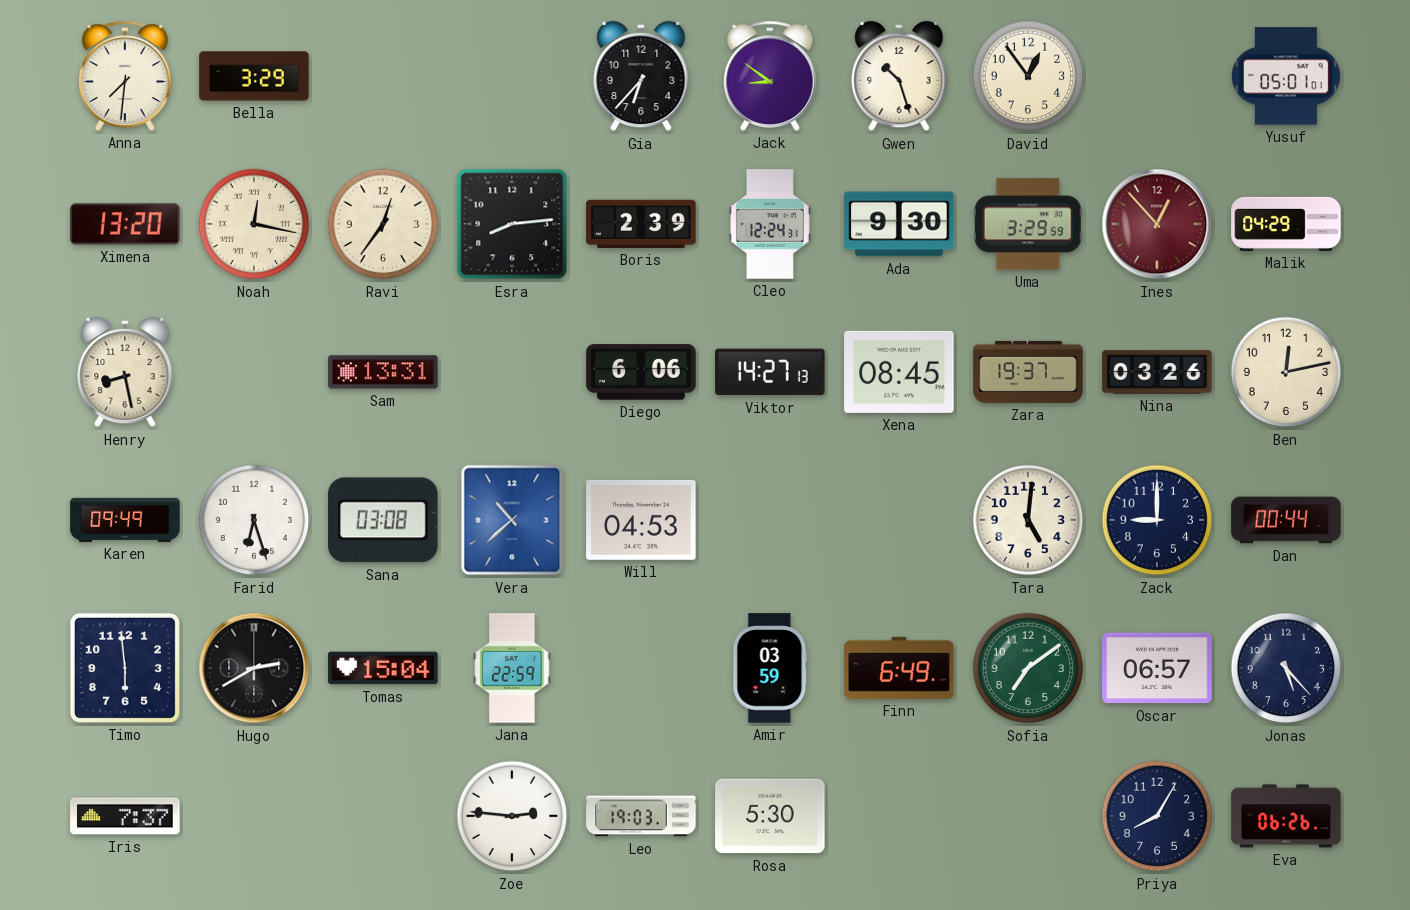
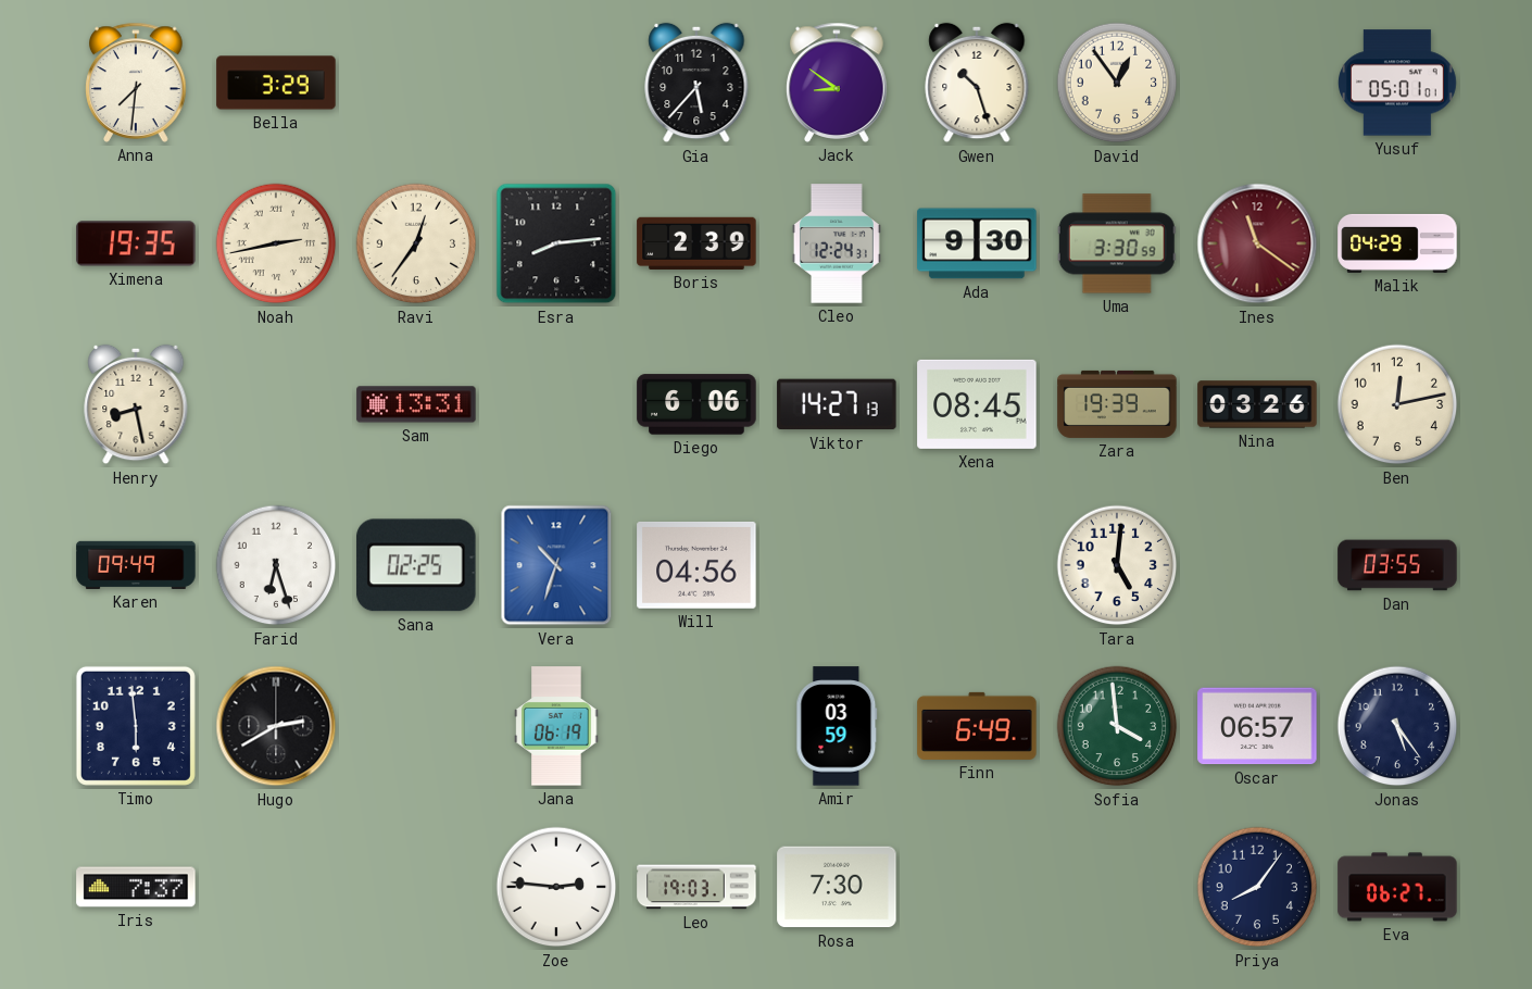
Gia: 6:37 -> 5:37 (696, 83)
Ximena: 13:20 -> 19:35 (136, 243)
Noah: 12:17 -> 2:43 (276, 243)
Uma: 3:29 -> 3:30 (1117, 243)
Ines: 12:53 -> 11:21 (1257, 243)
Zara: 19:37 -> 19:39 (1117, 404)
Sana: 03:08 -> 02:25 (416, 565)
Vera: 10:38 -> 10:33 (556, 565)
Will: 04:53 -> 04:56 (696, 565)
Zack: 9:00 -> none (1157, 520)
Dan: 00:44 -> 03:55 (1397, 565)
Tomas: 15:04 -> none (383, 668)
Jana: 22:59 -> 06:19 (556, 726)
Sofia: 7:09 -> 3:59 (1117, 726)
Jonas: 5:23 -> 5:24 (1397, 726)
Rosa: 5:30 -> 7:30 (837, 887)
Priya: 8:05 -> 8:06 (1257, 887)
Eva: 06:26 -> 06:27 (1397, 887)
